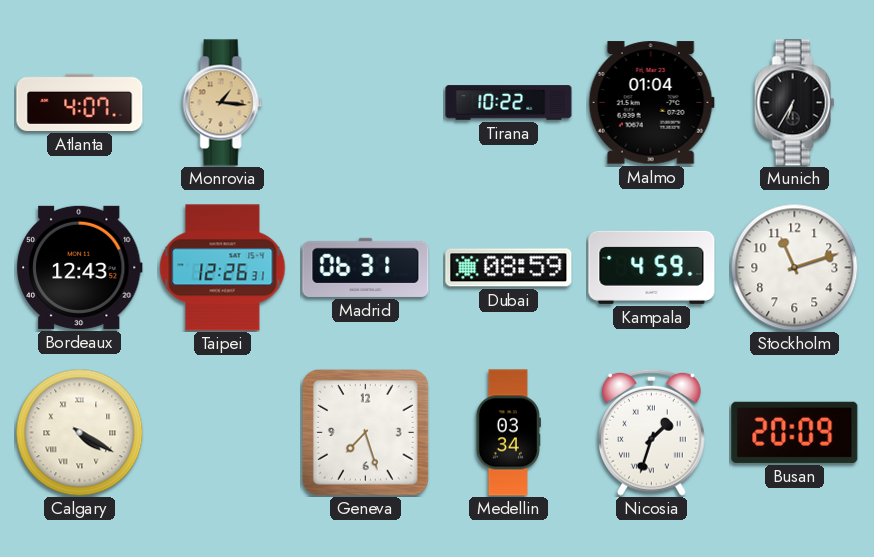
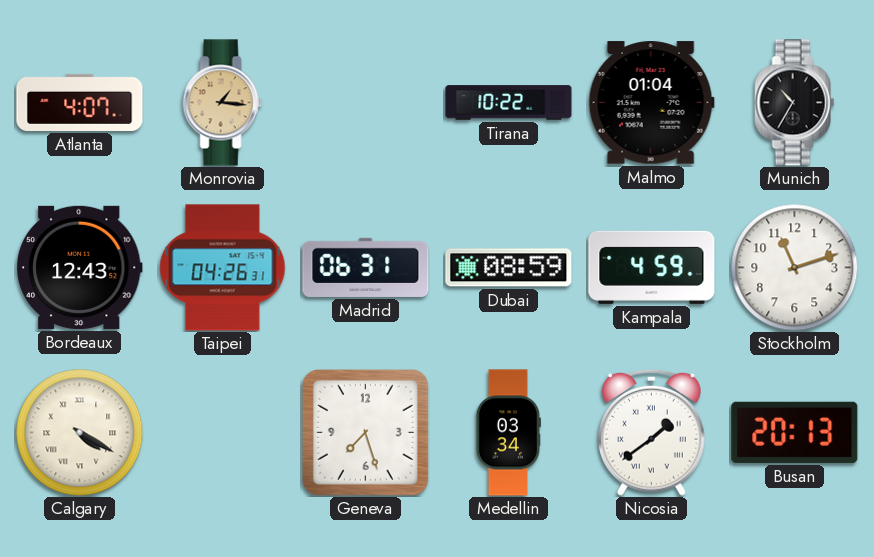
Munich: 6:35 -> 10:35 (795, 103)
Taipei: 12:26 -> 04:26 (223, 268)
Nicosia: 1:33 -> 1:39 (652, 432)
Busan: 20:09 -> 20:13 (795, 432)
